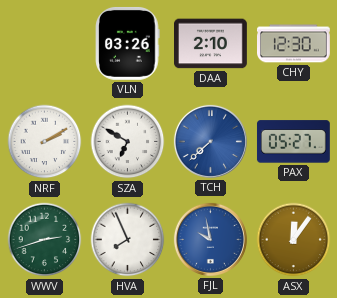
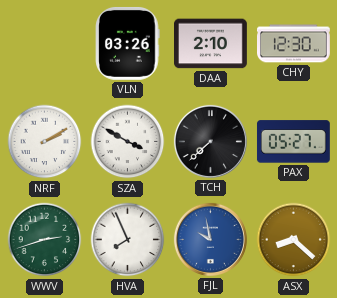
SZA: 6:50 -> 3:50 (128, 142)
TCH dial: blue -> black (210, 141)
ASX: 12:06 -> 8:22 (294, 240)
